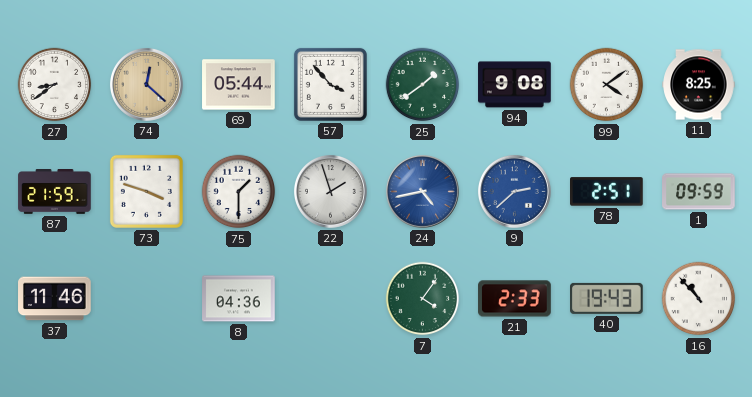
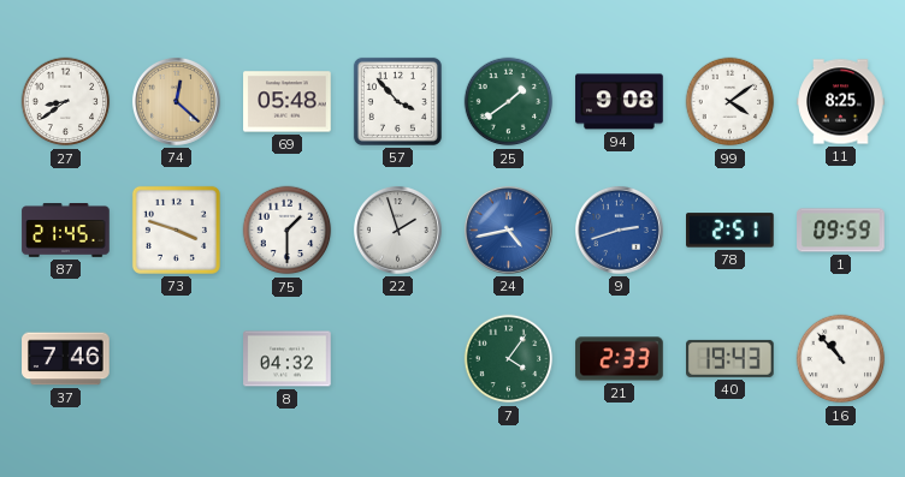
69: 05:44 -> 05:48 (288, 102)
87: 21:59 -> 21:45 (66, 231)
9: 2:38 -> 2:42 (619, 229)
37: 11:46 -> 7:46 (66, 359)
8: 04:36 -> 04:32 (288, 359)
